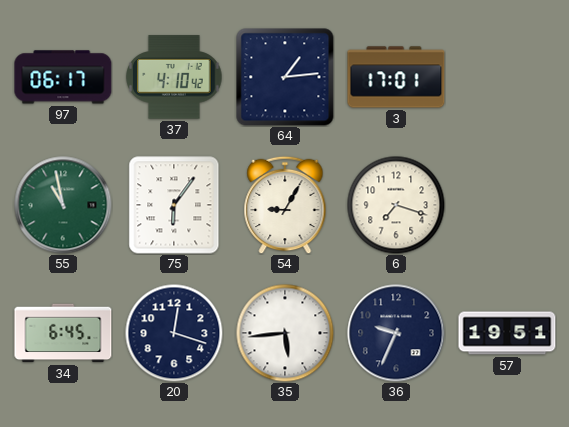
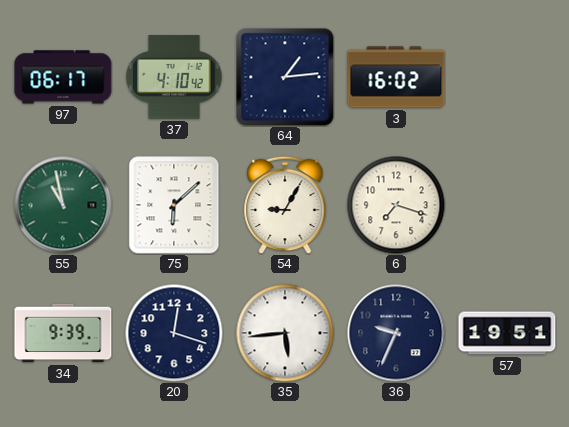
3: 17:01 -> 16:02 (396, 77)
75: 6:06 -> 6:08 (174, 205)
34: 6:45 -> 9:39 (63, 333)
